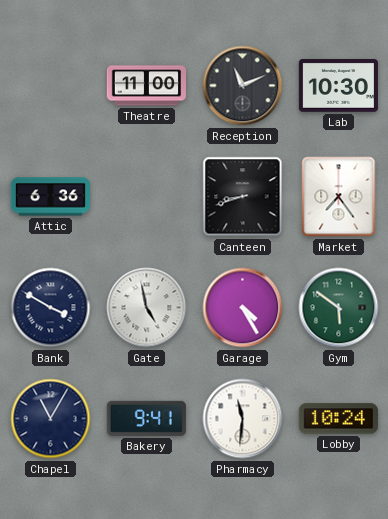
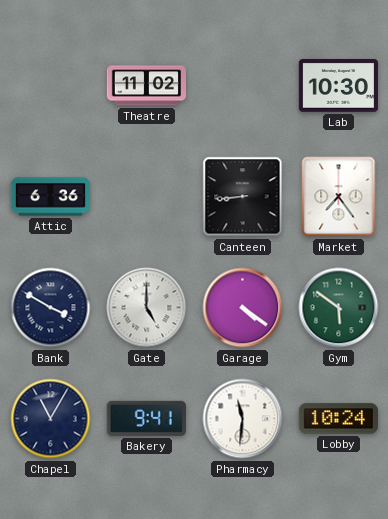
Theatre: 11:00 -> 11:02 (146, 86)
Reception: 11:11 -> none (243, 86)
Canteen: 8:42 -> 8:44 (243, 197)
Gate: 4:58 -> 5:00 (147, 308)
Garage: 4:25 -> 4:21 (243, 308)
